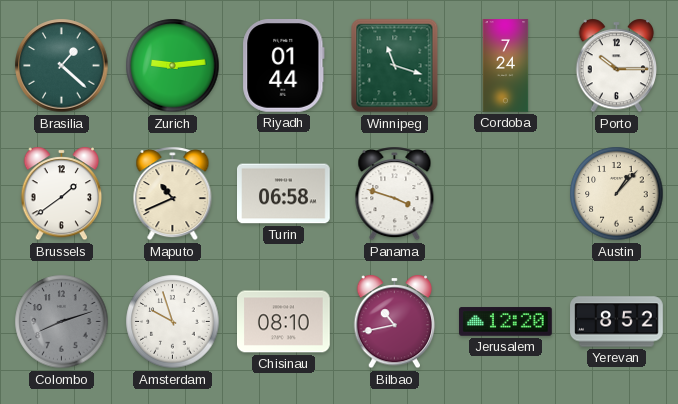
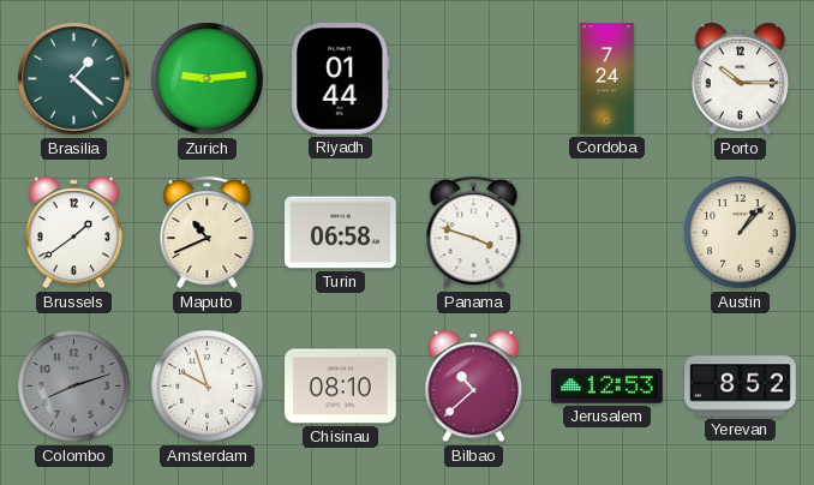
Winnipeg: 11:18 -> none (395, 66)
Bilbao: 10:43 -> 10:38 (474, 387)
Jerusalem: 12:20 -> 12:53 (607, 387)
